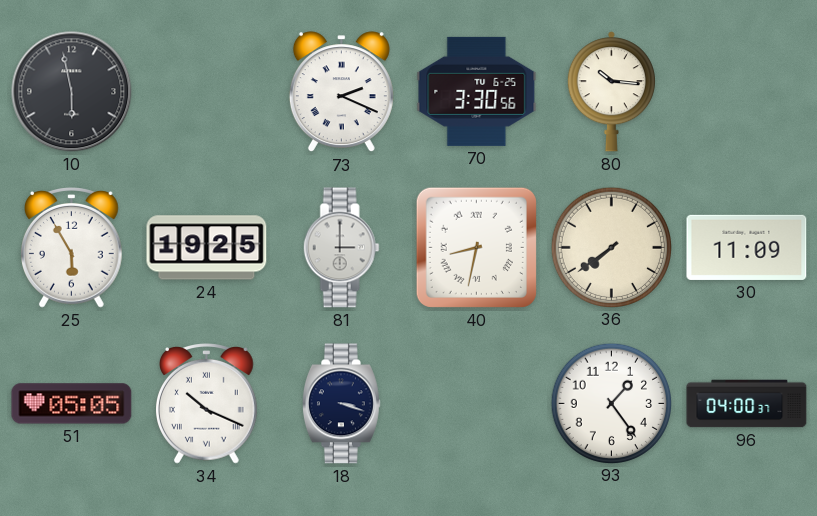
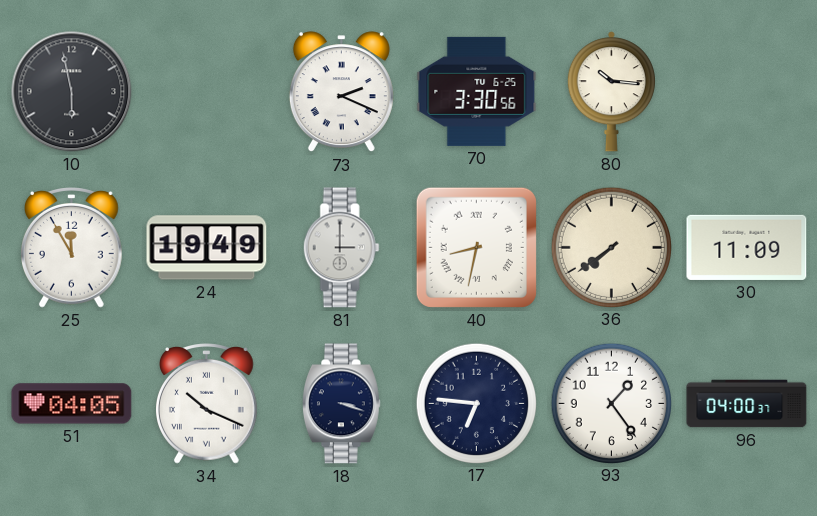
25: 5:55 -> 11:55 (72, 248)
24: 19:25 -> 19:49 (207, 248)
51: 05:05 -> 04:05 (72, 404)
17: none -> 6:46 (476, 403)
